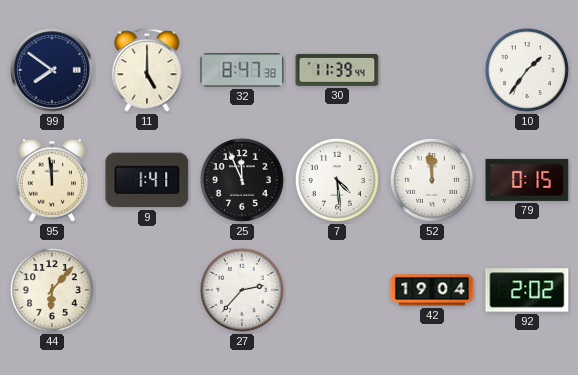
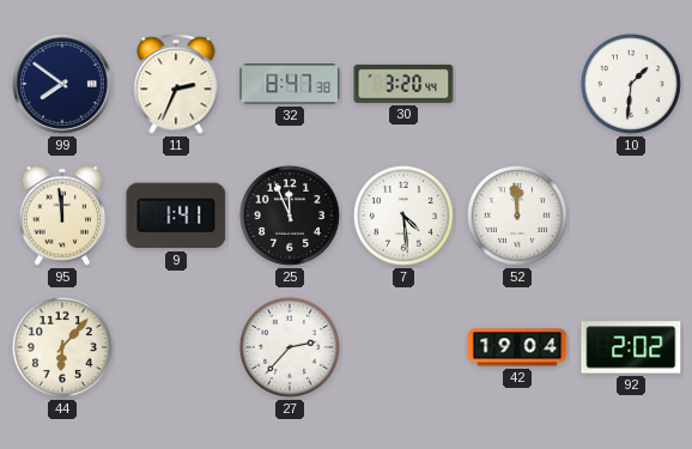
11: 5:00 -> 2:34 (176, 84)
30: 11:39 -> 3:20 (403, 84)
10: 1:36 -> 1:31 (631, 84)
79: 0:15 -> none (527, 180)
